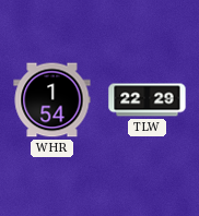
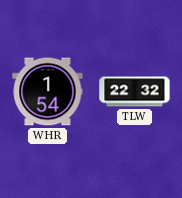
TLW: 22:29 -> 22:32 (135, 92)
